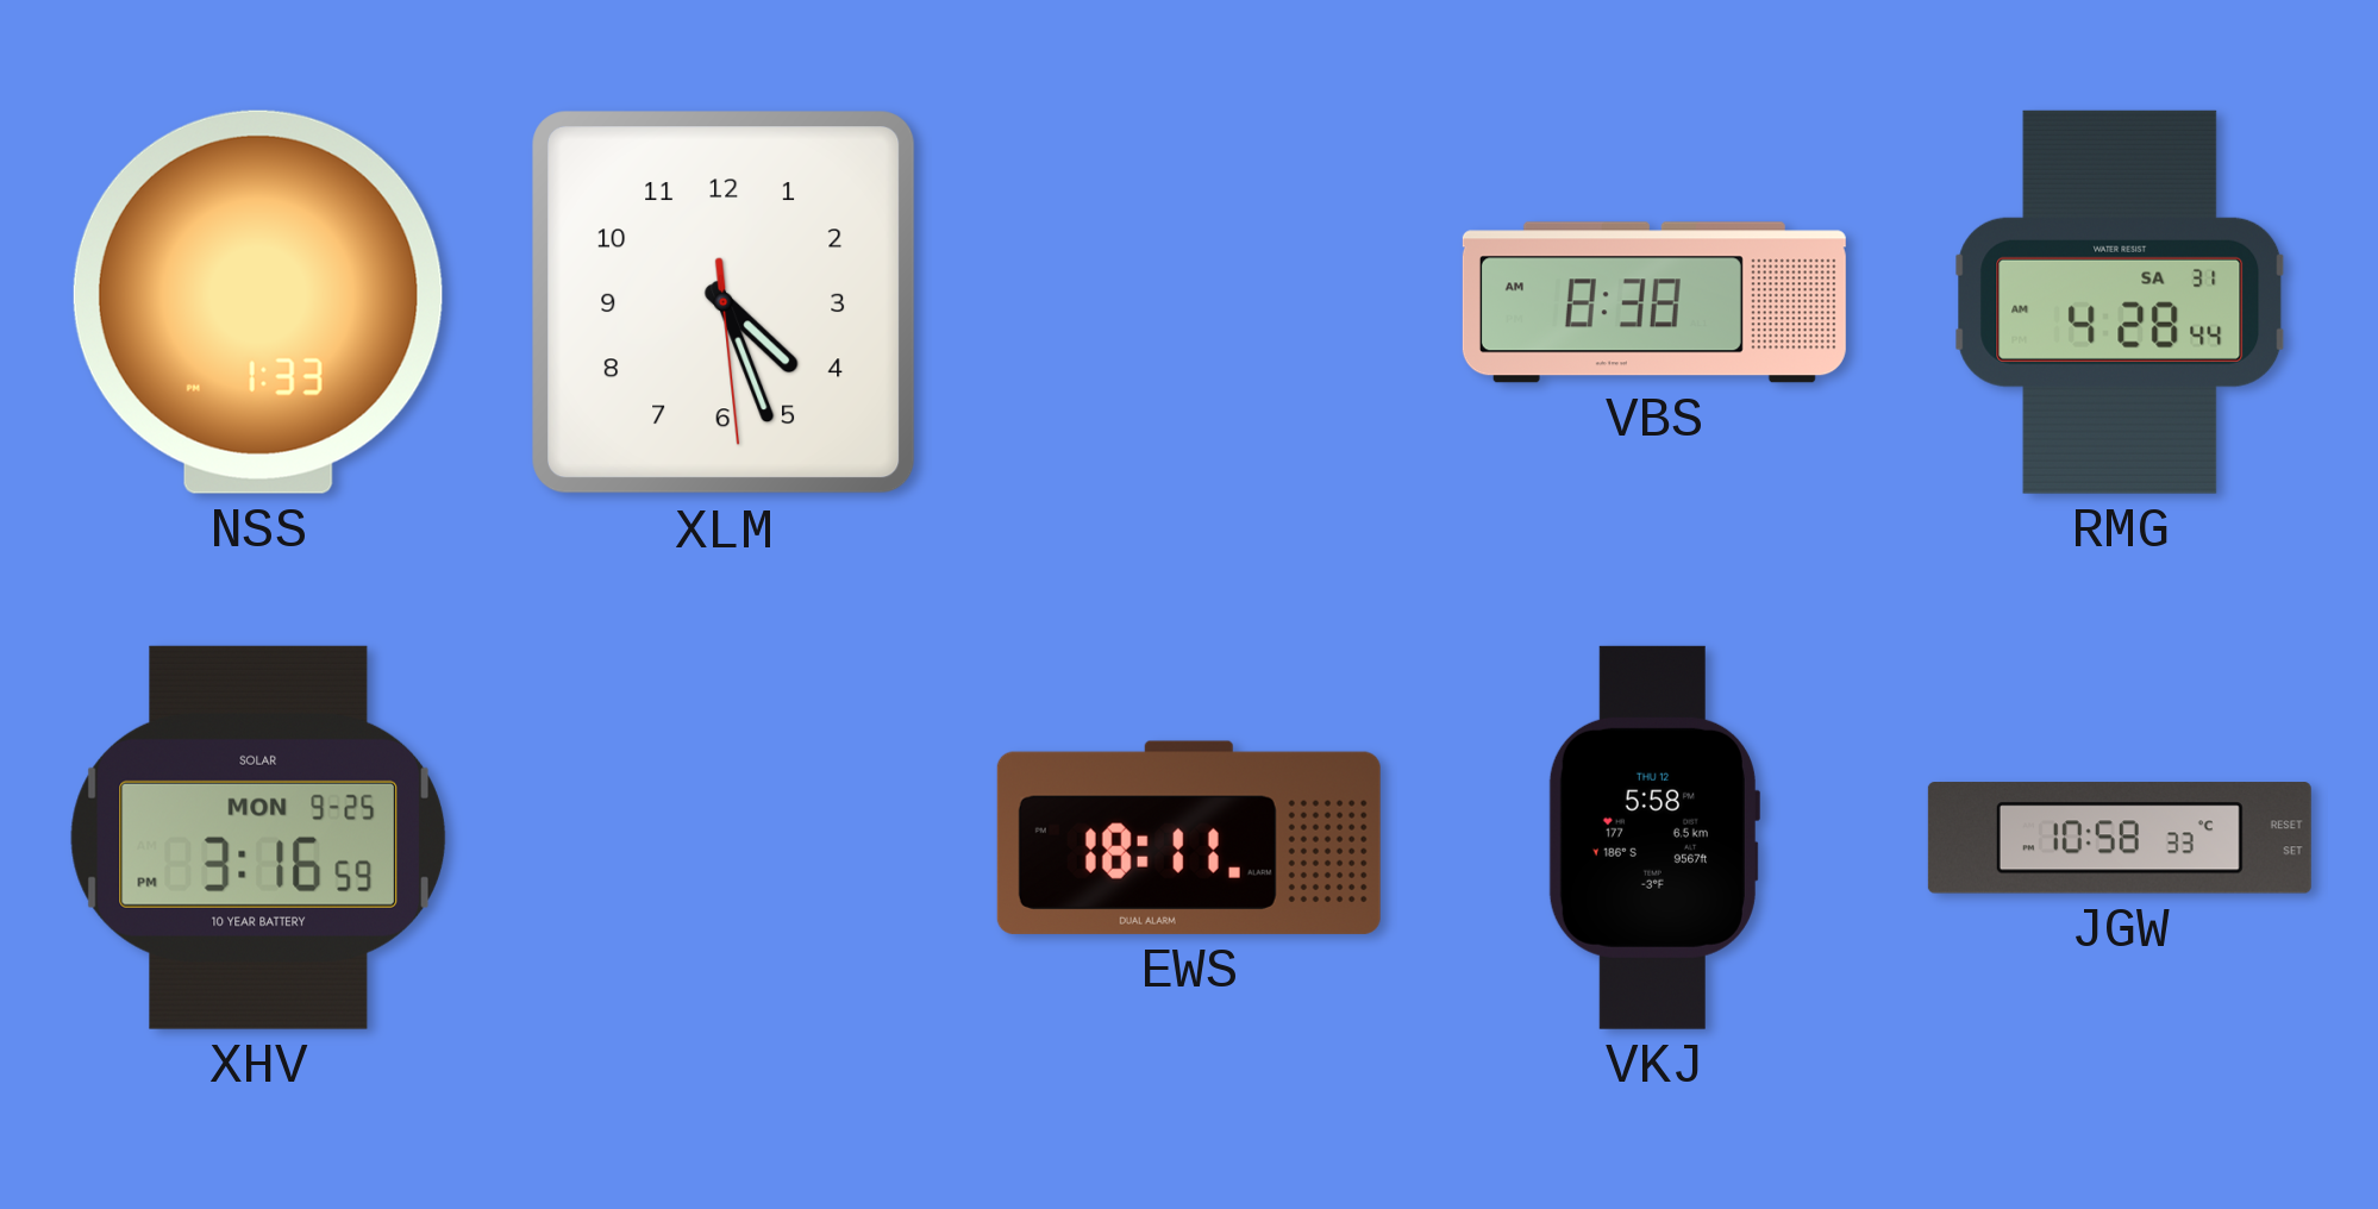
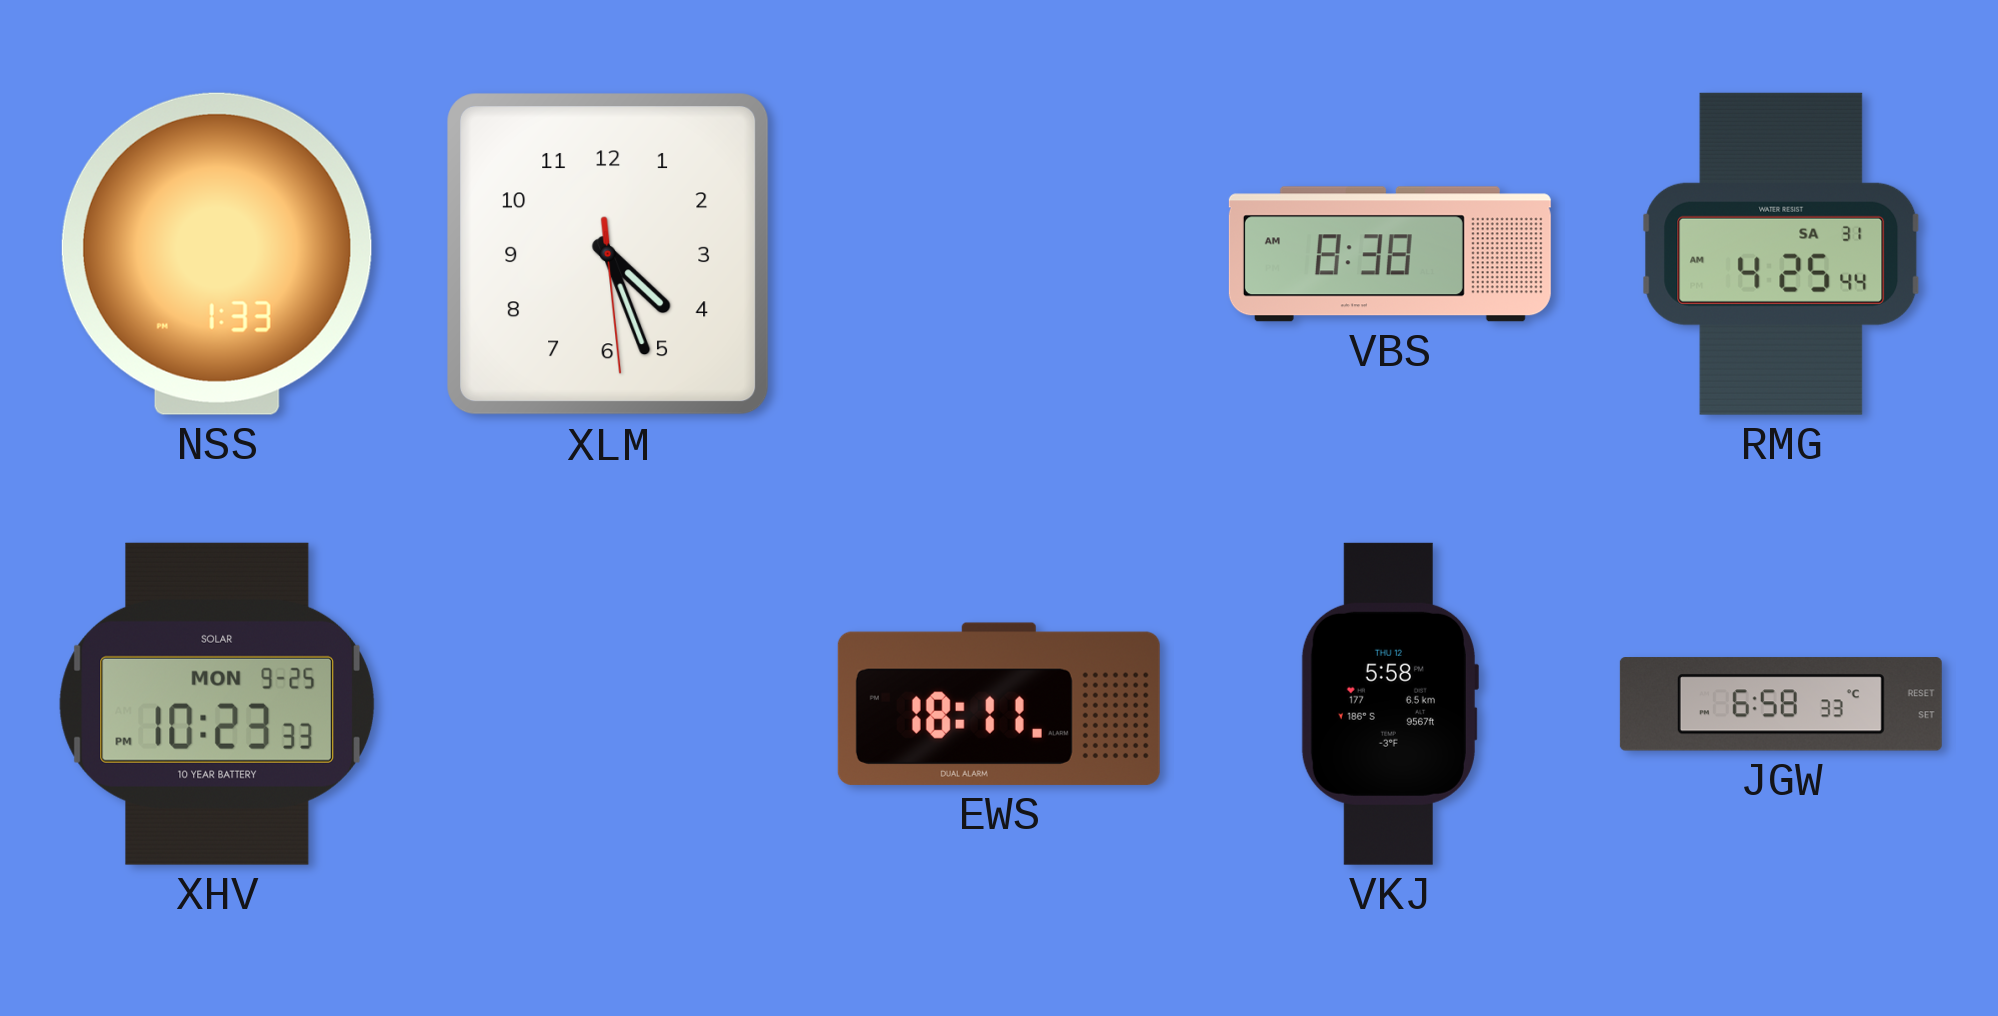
RMG: 4:28 -> 4:25 (1781, 254)
XHV: 3:16 -> 10:23 (217, 704)
JGW: 10:58 -> 6:58 (1781, 704)
